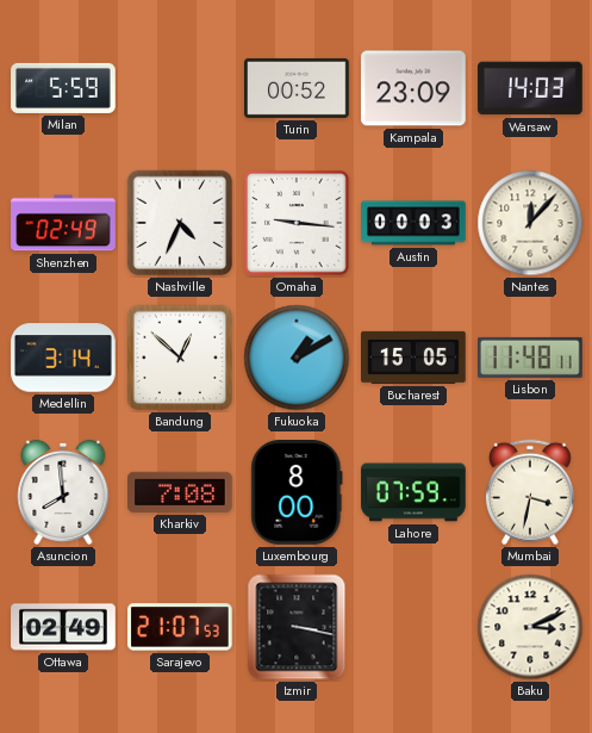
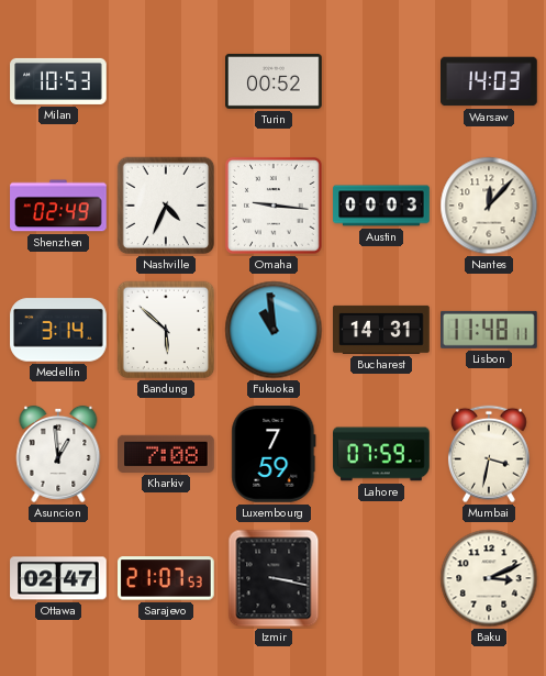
Milan: 5:59 -> 10:53 (58, 81)
Kampala: 23:09 -> none (415, 88)
Bandung: 12:52 -> 5:52 (166, 330)
Fukuoka: 1:10 -> 10:59 (274, 330)
Bucharest: 15:05 -> 14:31 (381, 330)
Asuncion: 7:59 -> 12:59 (58, 454)
Luxembourg: 8:00 -> 7:59 (274, 455)
Ottawa: 02:49 -> 02:47 (58, 578)
